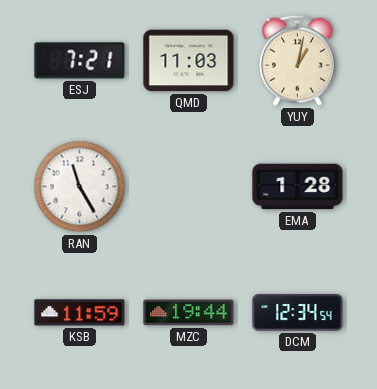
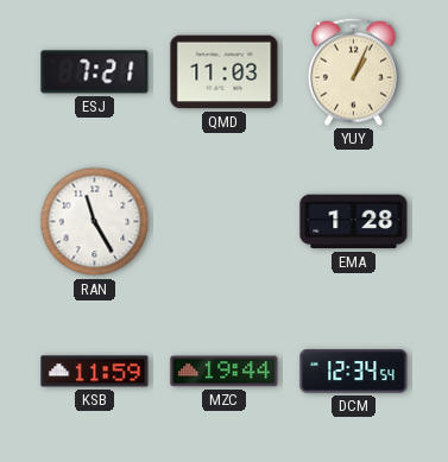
YUY: 1:02 -> 1:04 (354, 71)
